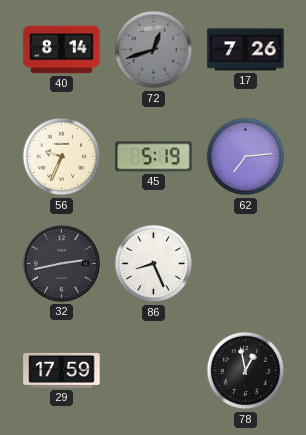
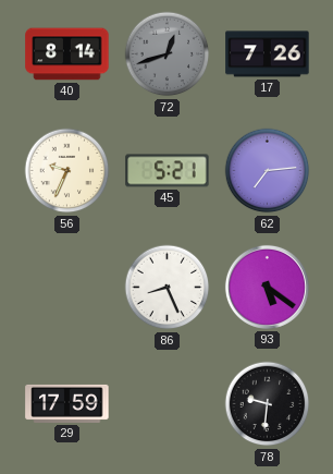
45: 5:19 -> 5:21 (168, 171)
32: 2:43 -> none (61, 263)
93: none -> 5:21 (267, 287)
78: 12:58 -> 9:31 (268, 404)
